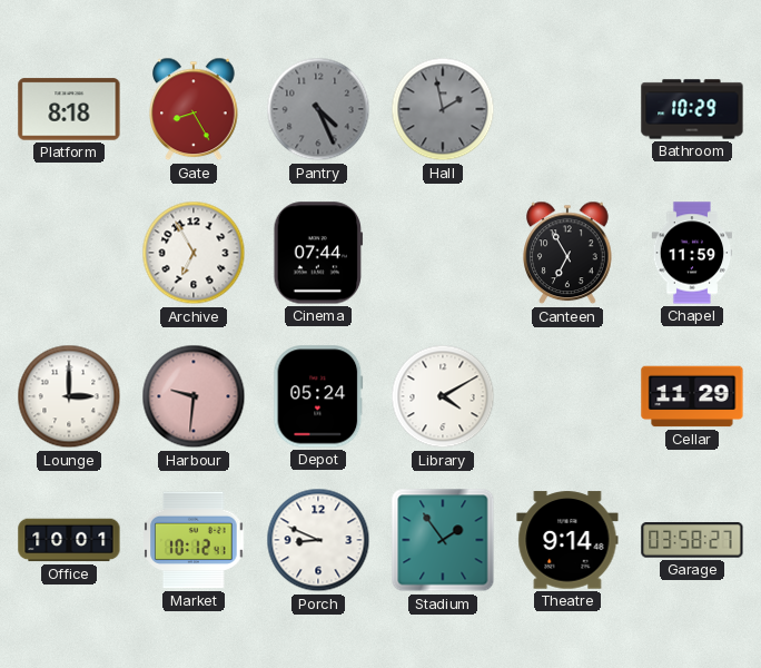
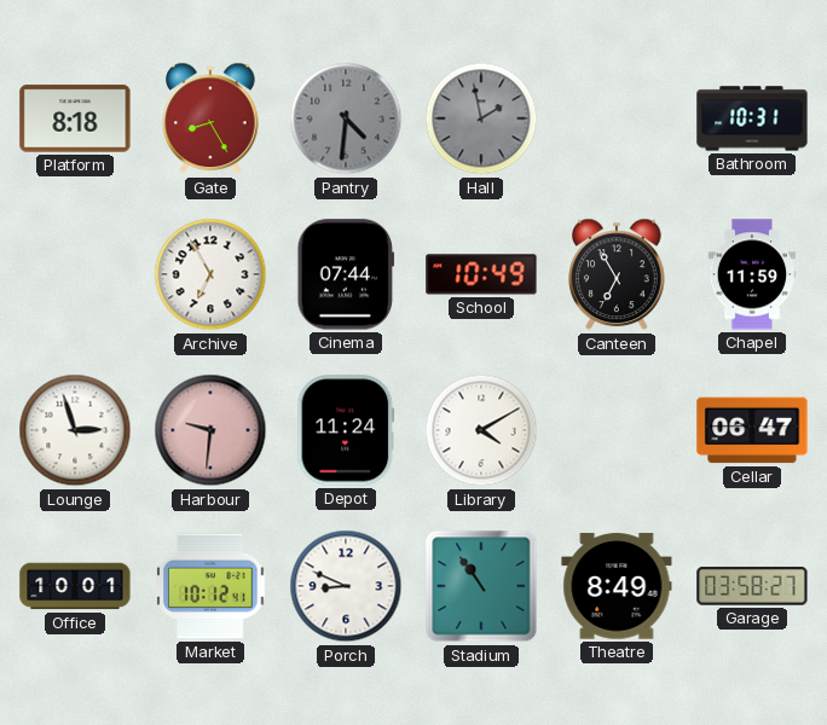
Pantry: 4:26 -> 4:31 (346, 118)
Bathroom: 10:29 -> 10:31 (752, 118)
School: none -> 10:49 (481, 274)
Lounge: 3:00 -> 2:57 (75, 430)
Depot: 05:24 -> 11:24 (346, 430)
Cellar: 11:29 -> 06:47 (752, 430)
Stadium: 1:54 -> 10:54 (481, 586)
Theatre: 9:14 -> 8:49 (617, 586)
